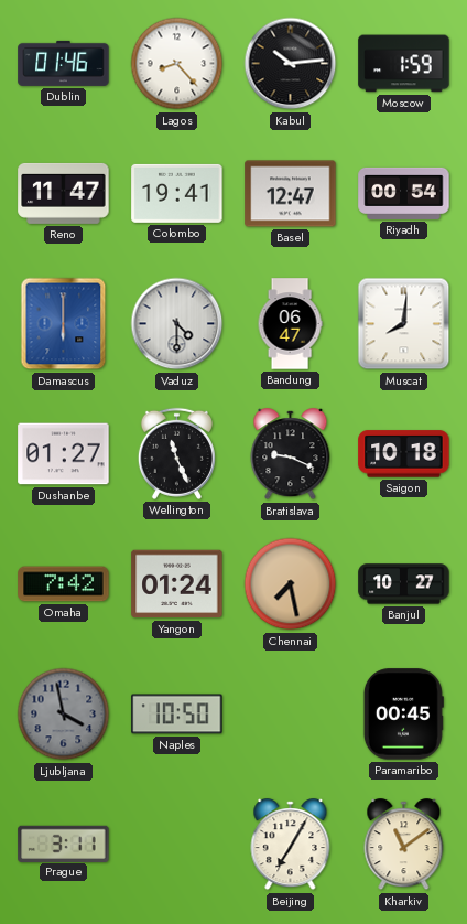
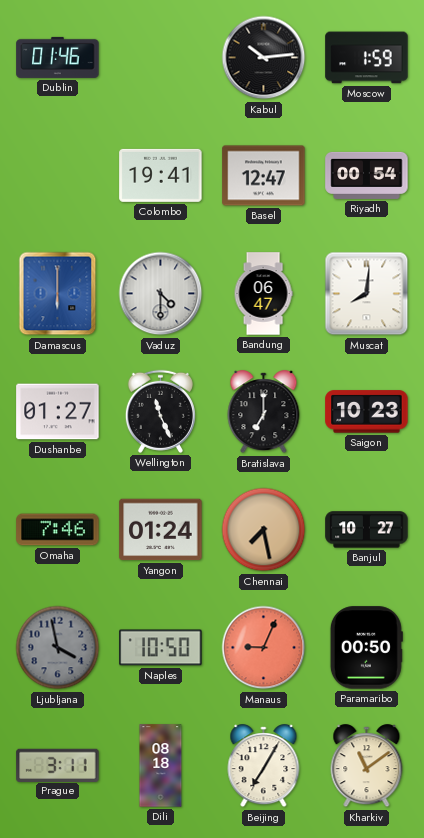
Lagos: 8:23 -> none (177, 64)
Reno: 11:47 -> none (64, 193)
Bratislava: 9:19 -> 7:00 (264, 412)
Saigon: 10:18 -> 10:23 (367, 412)
Omaha: 7:42 -> 7:46 (58, 530)
Manaus: none -> 9:04 (264, 648)
Paramaribo: 00:45 -> 00:50 (366, 648)
Dili: none -> 08:18 (161, 766)
